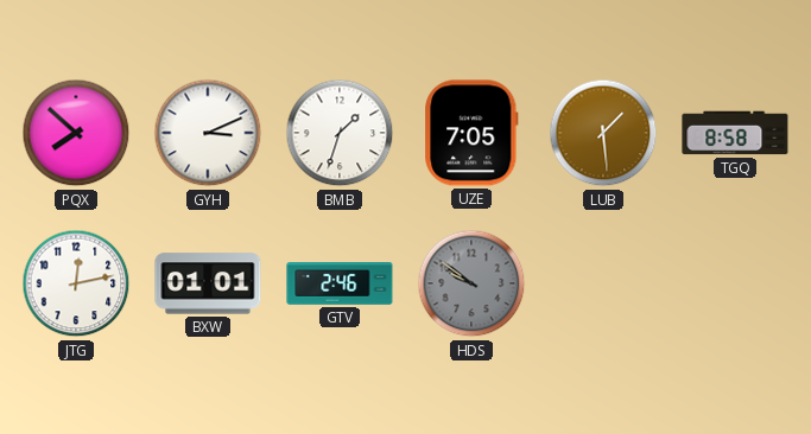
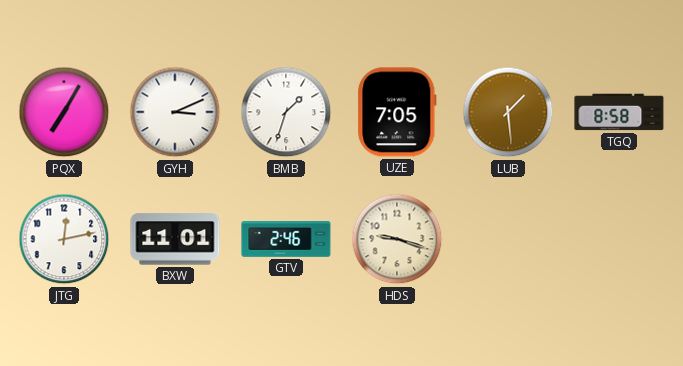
PQX: 7:52 -> 7:05 (64, 112)
BXW: 01:01 -> 11:01 (175, 239)
HDS: 9:51 -> 9:18 (397, 239)
HDS dial: grey -> cream (397, 239)
